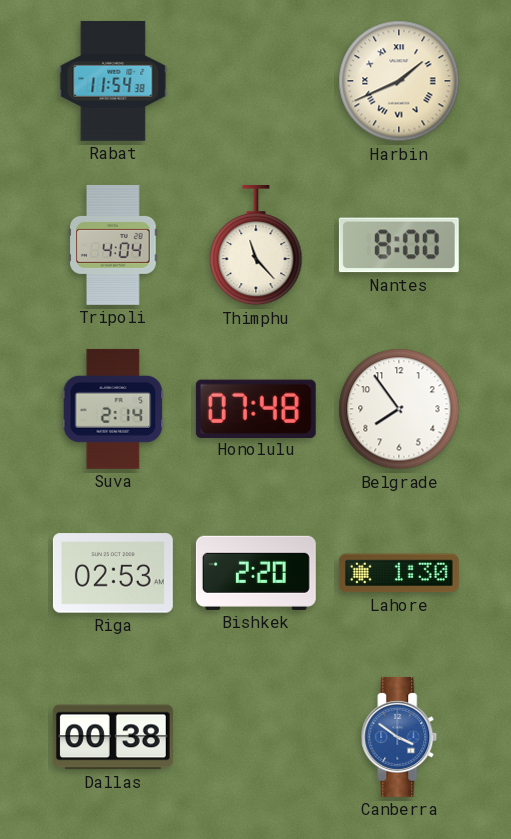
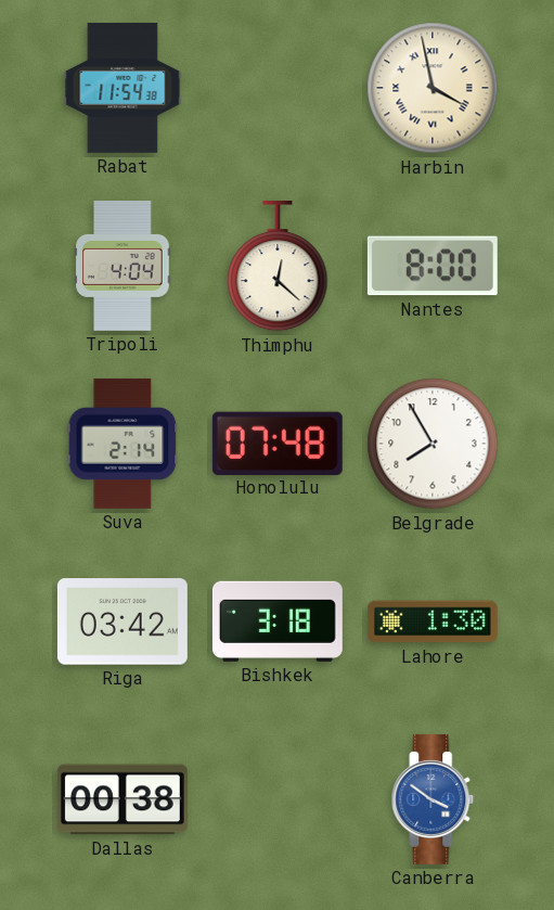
Harbin: 1:41 -> 3:58 (433, 88)
Thimphu: 11:23 -> 12:22 (278, 266)
Belgrade: 7:54 -> 7:55 (433, 444)
Riga: 02:53 -> 03:42 (123, 621)
Bishkek: 2:20 -> 3:18 (278, 621)
